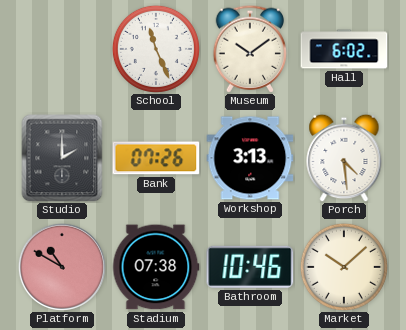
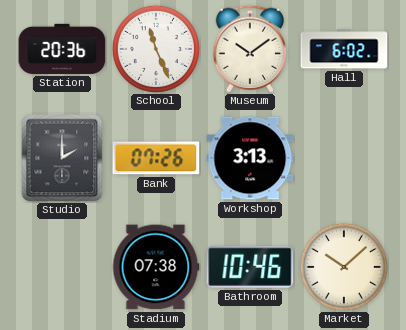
Station: none -> 20:36 (62, 49)
Porch: 4:29 -> none (344, 158)
Platform: 10:50 -> none (62, 267)
